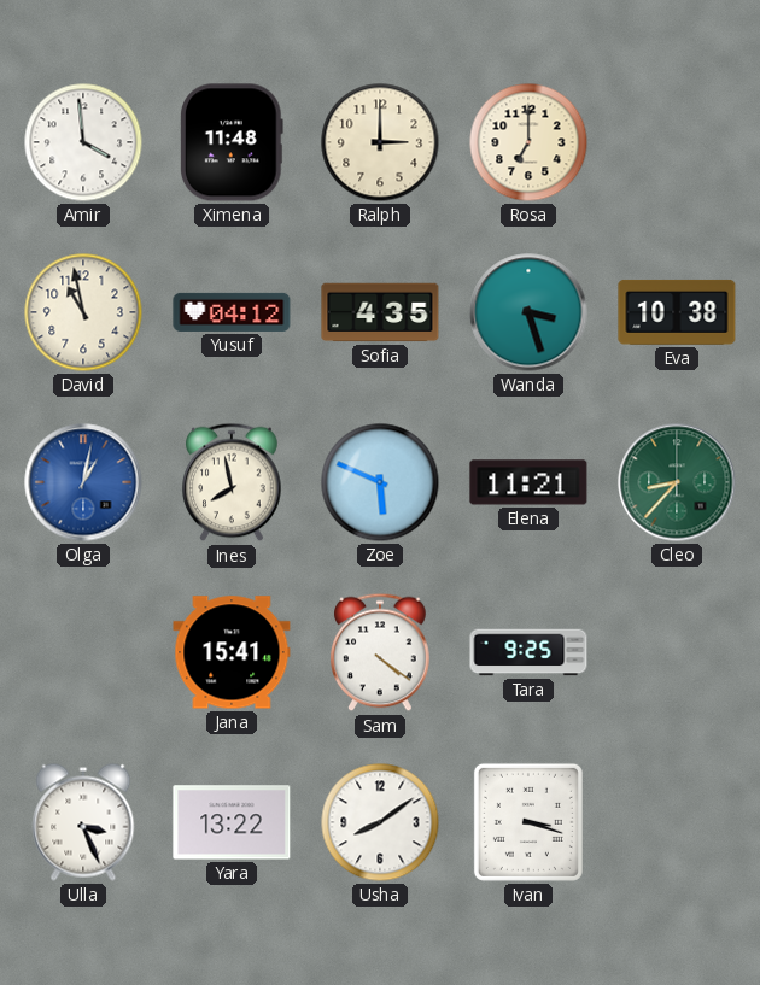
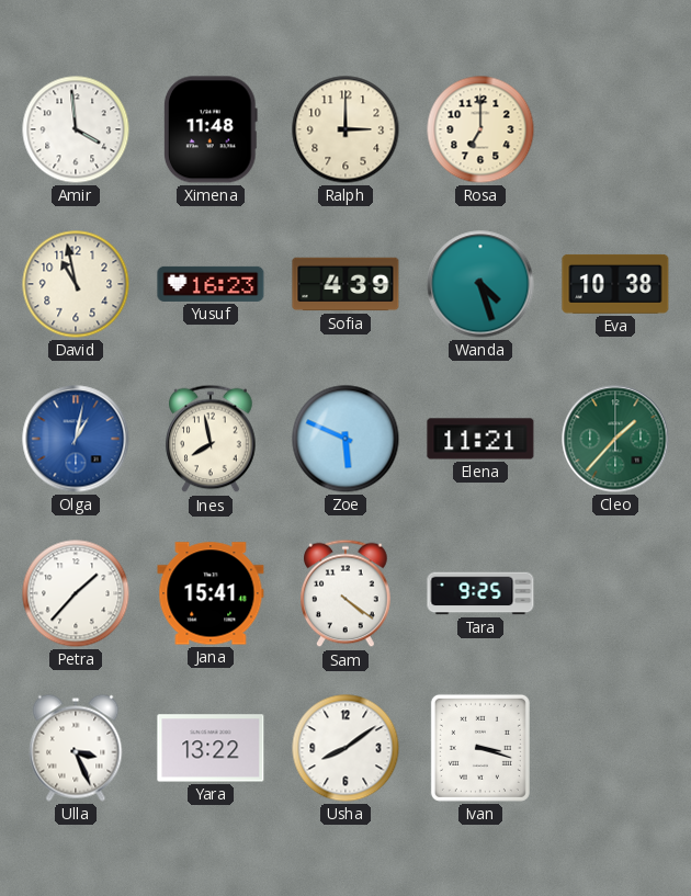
Yusuf: 04:12 -> 16:23 (211, 284)
Sofia: 4:35 -> 4:39 (346, 284)
Wanda: 3:27 -> 4:27 (480, 284)
Cleo: 8:37 -> 1:37 (615, 439)
Petra: none -> 1:37 (76, 593)
